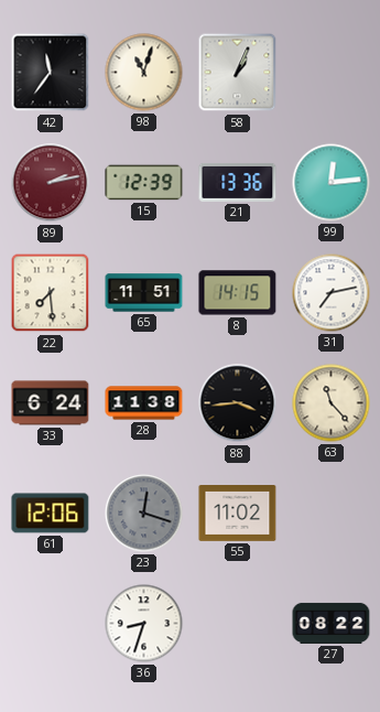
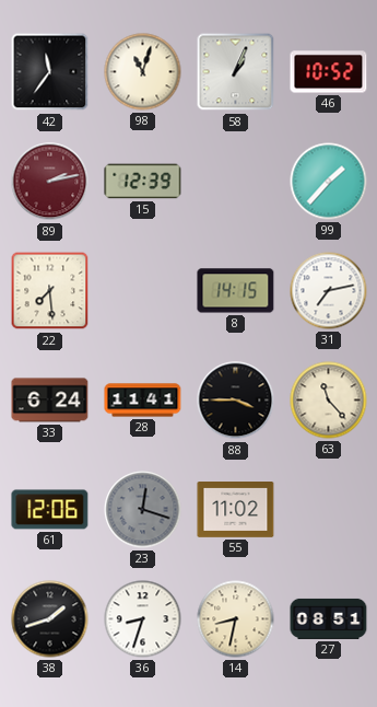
46: none -> 10:52 (329, 72)
21: 13:36 -> none (238, 182)
99: 12:14 -> 1:37 (329, 182)
65: 11:51 -> none (144, 293)
28: 11:38 -> 11:41 (143, 401)
88: 3:44 -> 3:45 (236, 401)
38: none -> 1:42 (50, 619)
14: none -> 8:32 (236, 619)
27: 08:22 -> 08:51 (329, 618)
